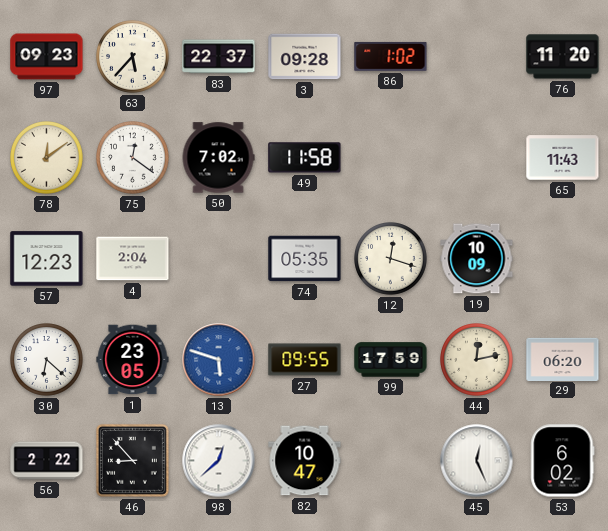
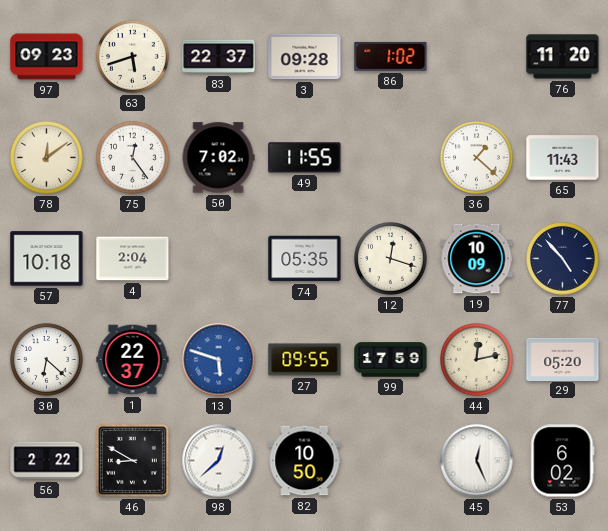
63: 5:37 -> 5:42 (133, 57)
75: 12:21 -> 12:24 (133, 158)
49: 11:58 -> 11:55 (305, 158)
36: none -> 1:22 (477, 158)
57: 12:23 -> 10:18 (47, 259)
77: none -> 4:53 (563, 259)
1: 23:05 -> 22:37 (133, 360)
29: 06:20 -> 05:20 (563, 359)
46: 8:53 -> 8:50 (132, 460)
82: 10:47 -> 10:50 (305, 461)
